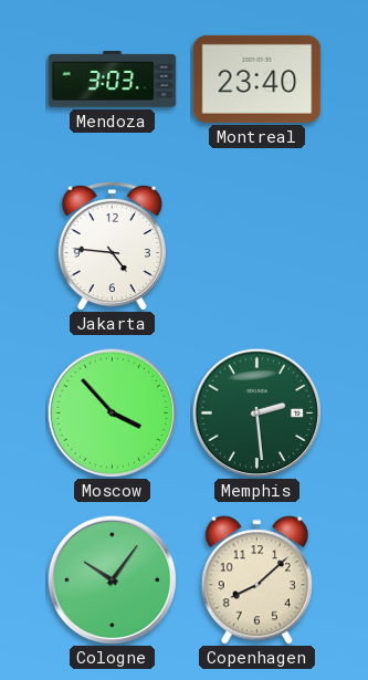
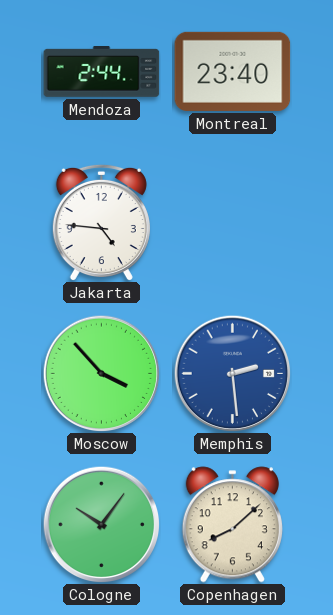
Mendoza: 3:03 -> 2:44 (102, 72)
Memphis dial: green -> blue (232, 373)
